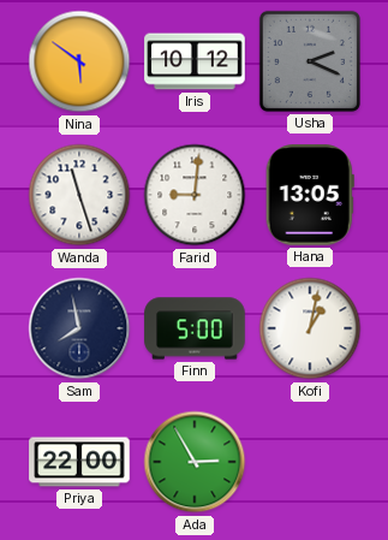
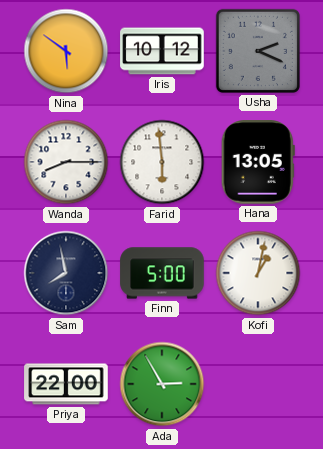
Wanda: 11:27 -> 8:15 (66, 162)
Farid: 9:01 -> 5:59 (162, 162)
